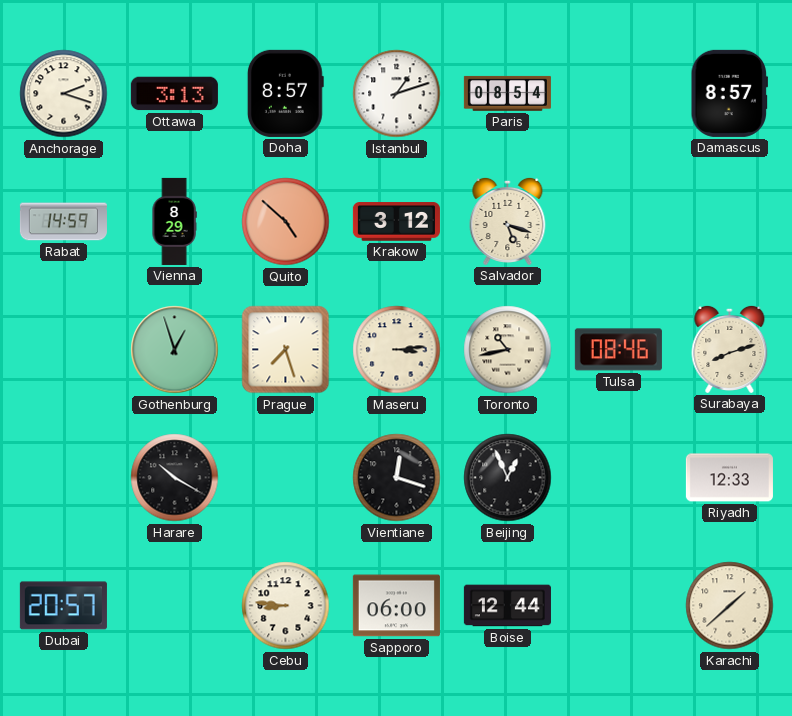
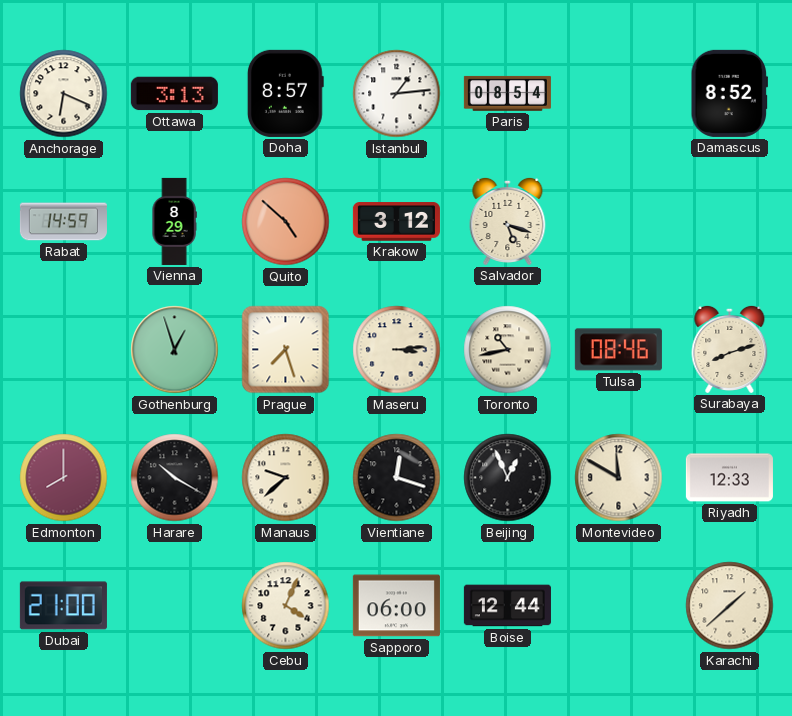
Anchorage: 2:18 -> 6:19 (64, 94)
Istanbul: 1:12 -> 1:14 (397, 94)
Damascus: 8:57 -> 8:52 (729, 93)
Edmonton: none -> 8:00 (64, 478)
Manaus: none -> 9:38 (286, 478)
Montevideo: none -> 11:50 (619, 478)
Dubai: 20:57 -> 21:00 (63, 606)
Cebu: 8:46 -> 4:04 (286, 606)
